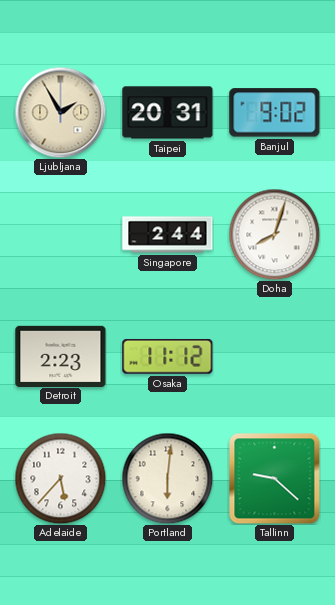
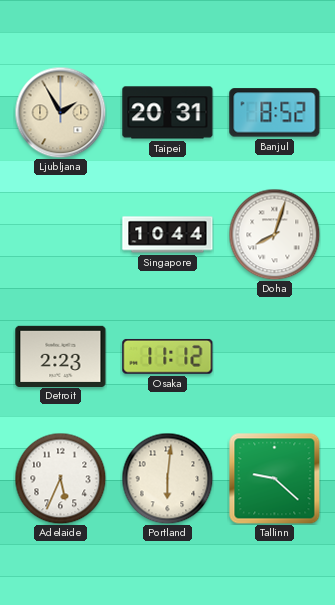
Banjul: 9:02 -> 8:52 (275, 113)
Singapore: 2:44 -> 10:44 (168, 235)
Adelaide: 5:37 -> 5:34 (60, 478)
